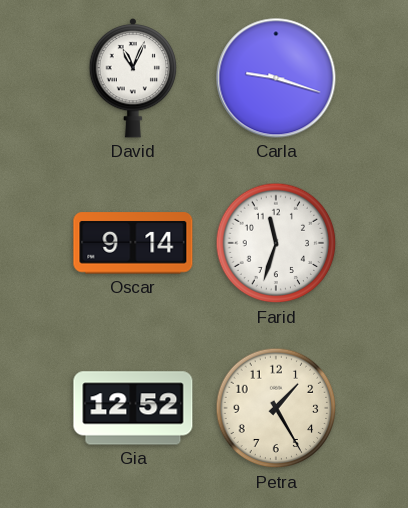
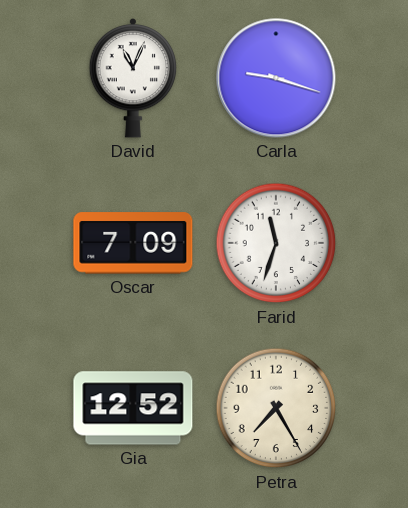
Oscar: 9:14 -> 7:09 (133, 243)
Petra: 1:25 -> 7:25 (276, 408)
